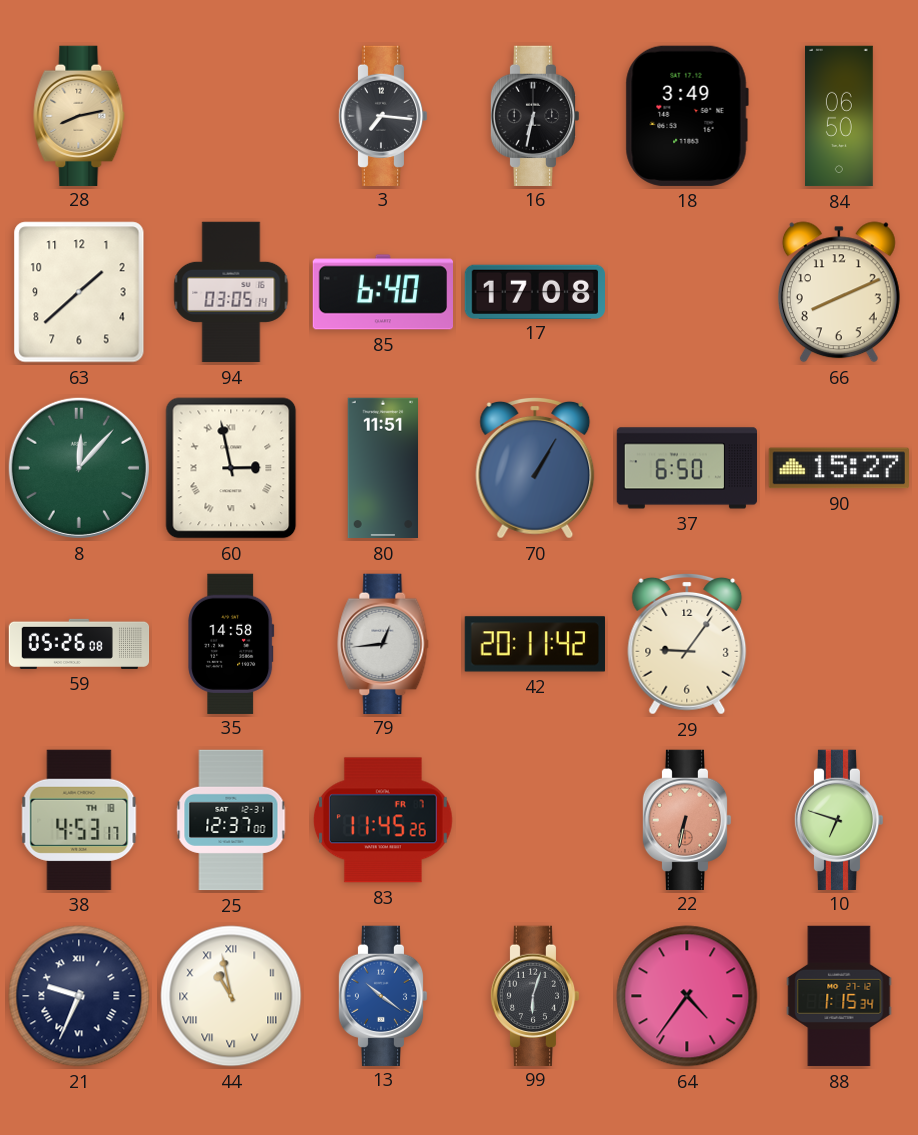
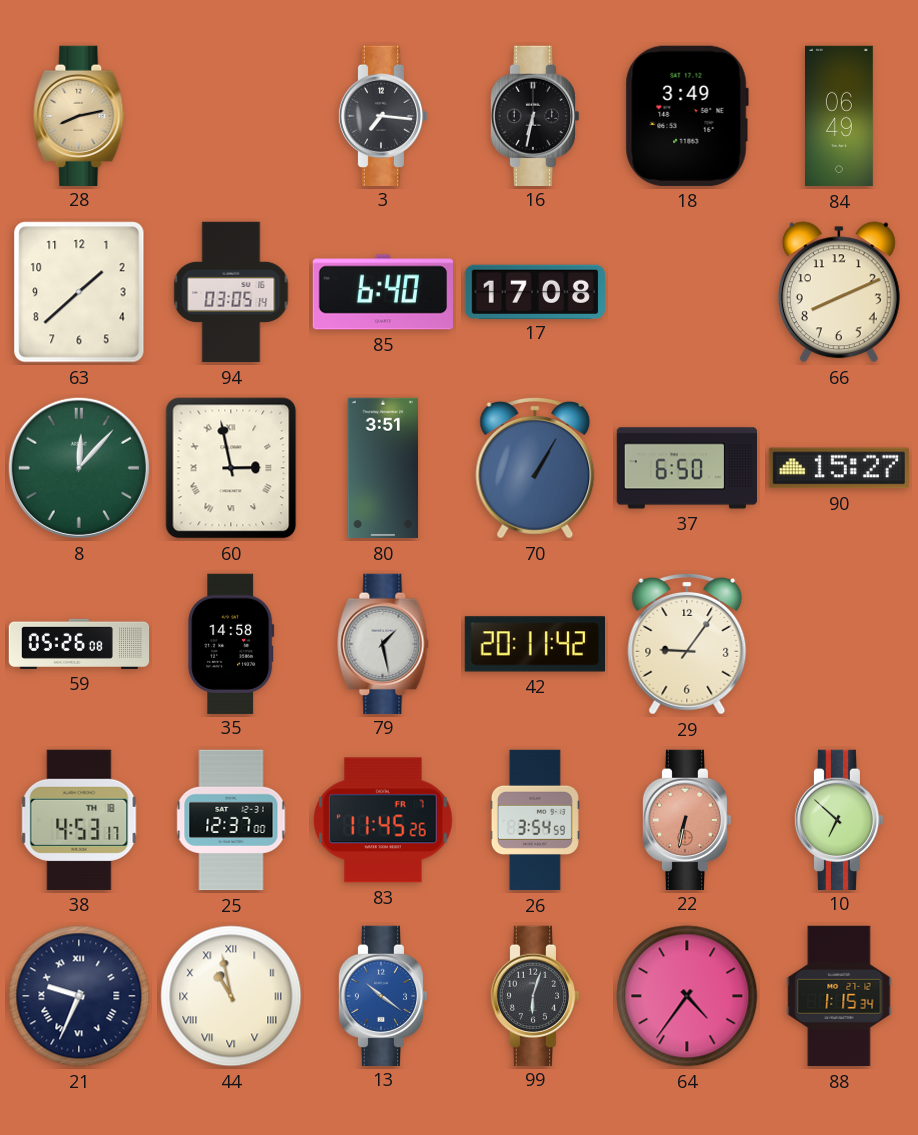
84: 06:50 -> 06:49 (840, 116)
80: 11:51 -> 3:51 (382, 468)
79: 12:44 -> 1:28 (383, 643)
26: none -> 3:54 (535, 820)
10: 6:48 -> 6:52 (839, 819)
